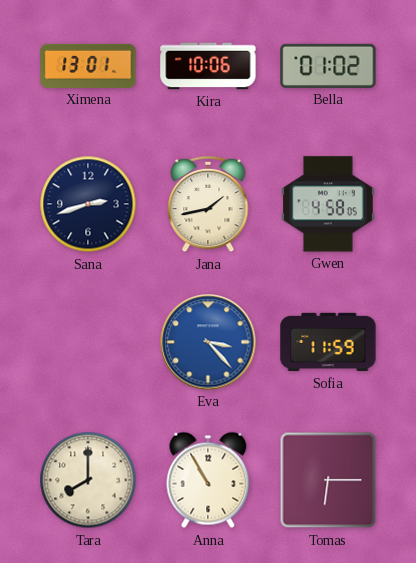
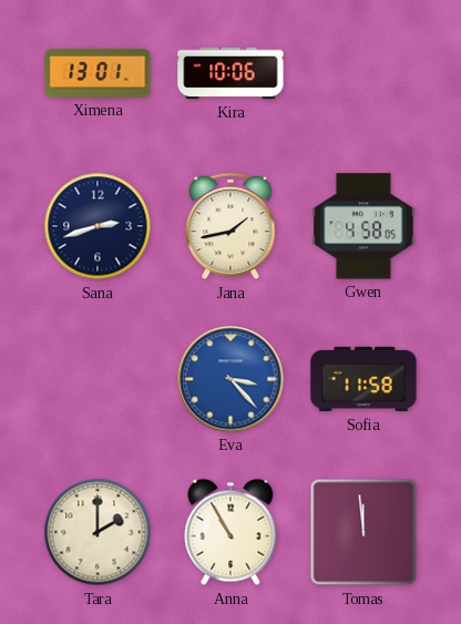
Bella: 01:02 -> none (328, 66)
Sofia: 11:59 -> 11:58 (363, 379)
Tara: 8:00 -> 2:00 (98, 532)
Tomas: 6:15 -> 11:59 (363, 532)
